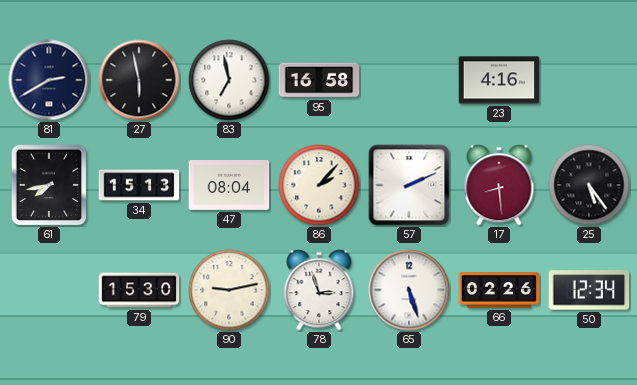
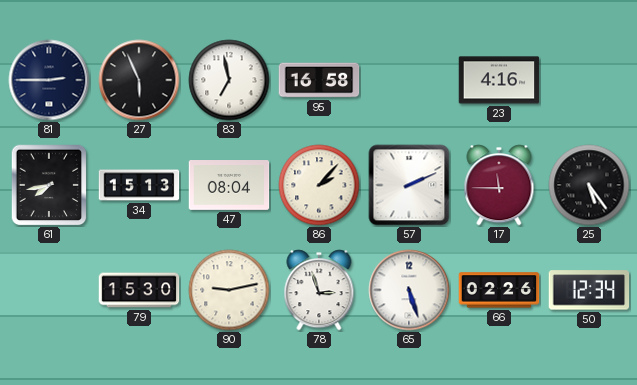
81: 2:40 -> 2:45 (49, 80)
27: 5:58 -> 5:56 (139, 80)
17: 8:29 -> 11:45 (499, 185)
